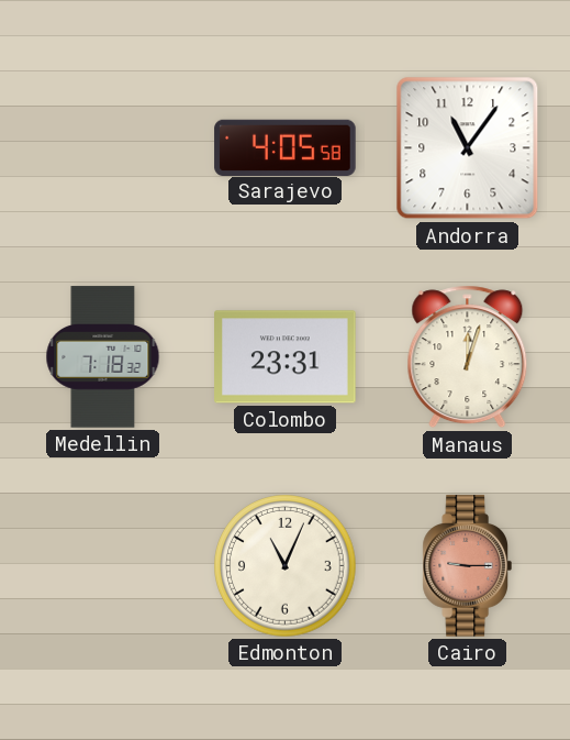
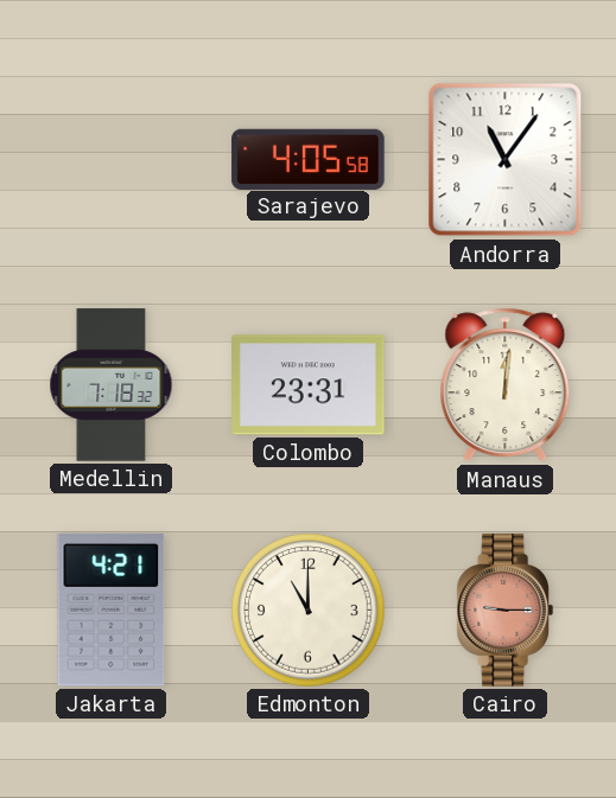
Manaus: 12:03 -> 12:01 (506, 385)
Jakarta: none -> 4:21 (112, 611)
Edmonton: 11:04 -> 11:00 (309, 611)
